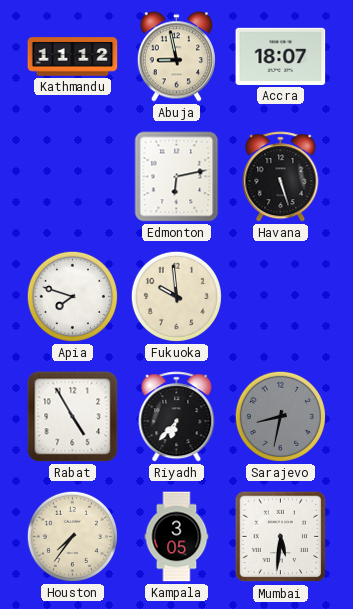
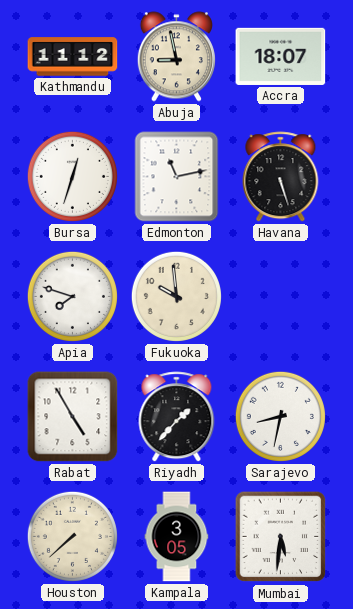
Bursa: none -> 12:33 (72, 176)
Edmonton: 6:13 -> 11:13 (177, 177)
Riyadh: 6:37 -> 1:37 (177, 417)
Sarajevo dial: grey -> white (280, 416)
Houston: 7:36 -> 7:38 (72, 536)
